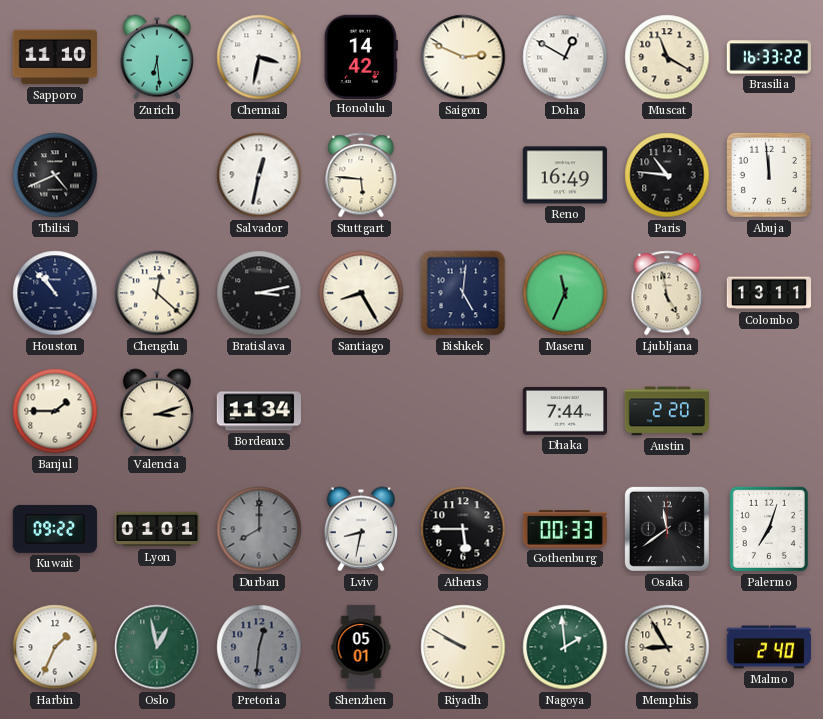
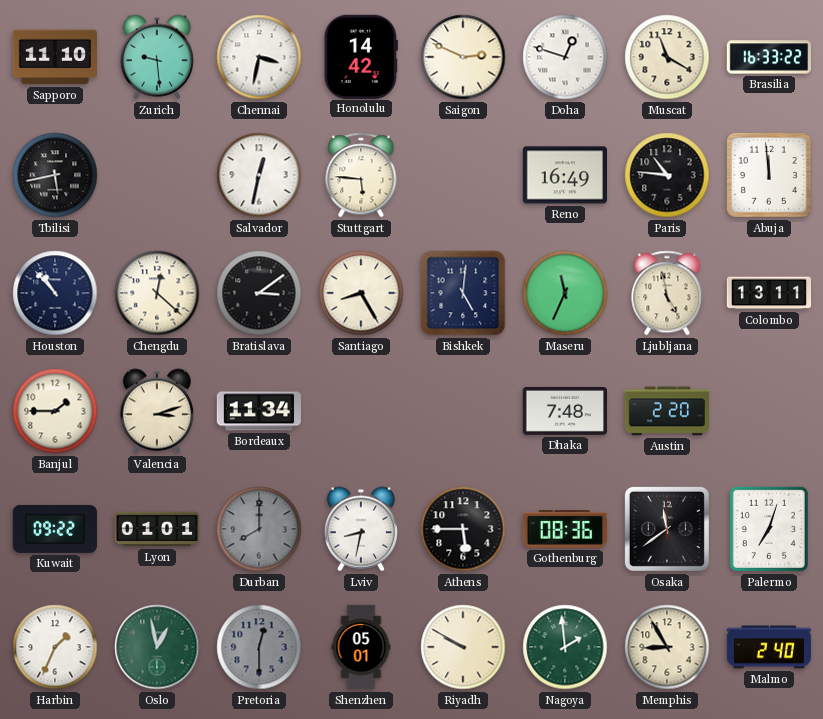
Zurich: 6:29 -> 9:29 (157, 57)
Doha: 12:50 -> 12:48 (565, 57)
Tbilisi: 4:41 -> 5:43 (55, 175)
Bratislava: 3:13 -> 3:09 (259, 293)
Dhaka: 7:44 -> 7:48 (564, 411)
Gothenburg: 00:33 -> 08:36 (564, 529)
Pretoria: 12:31 -> 12:30 (259, 647)
